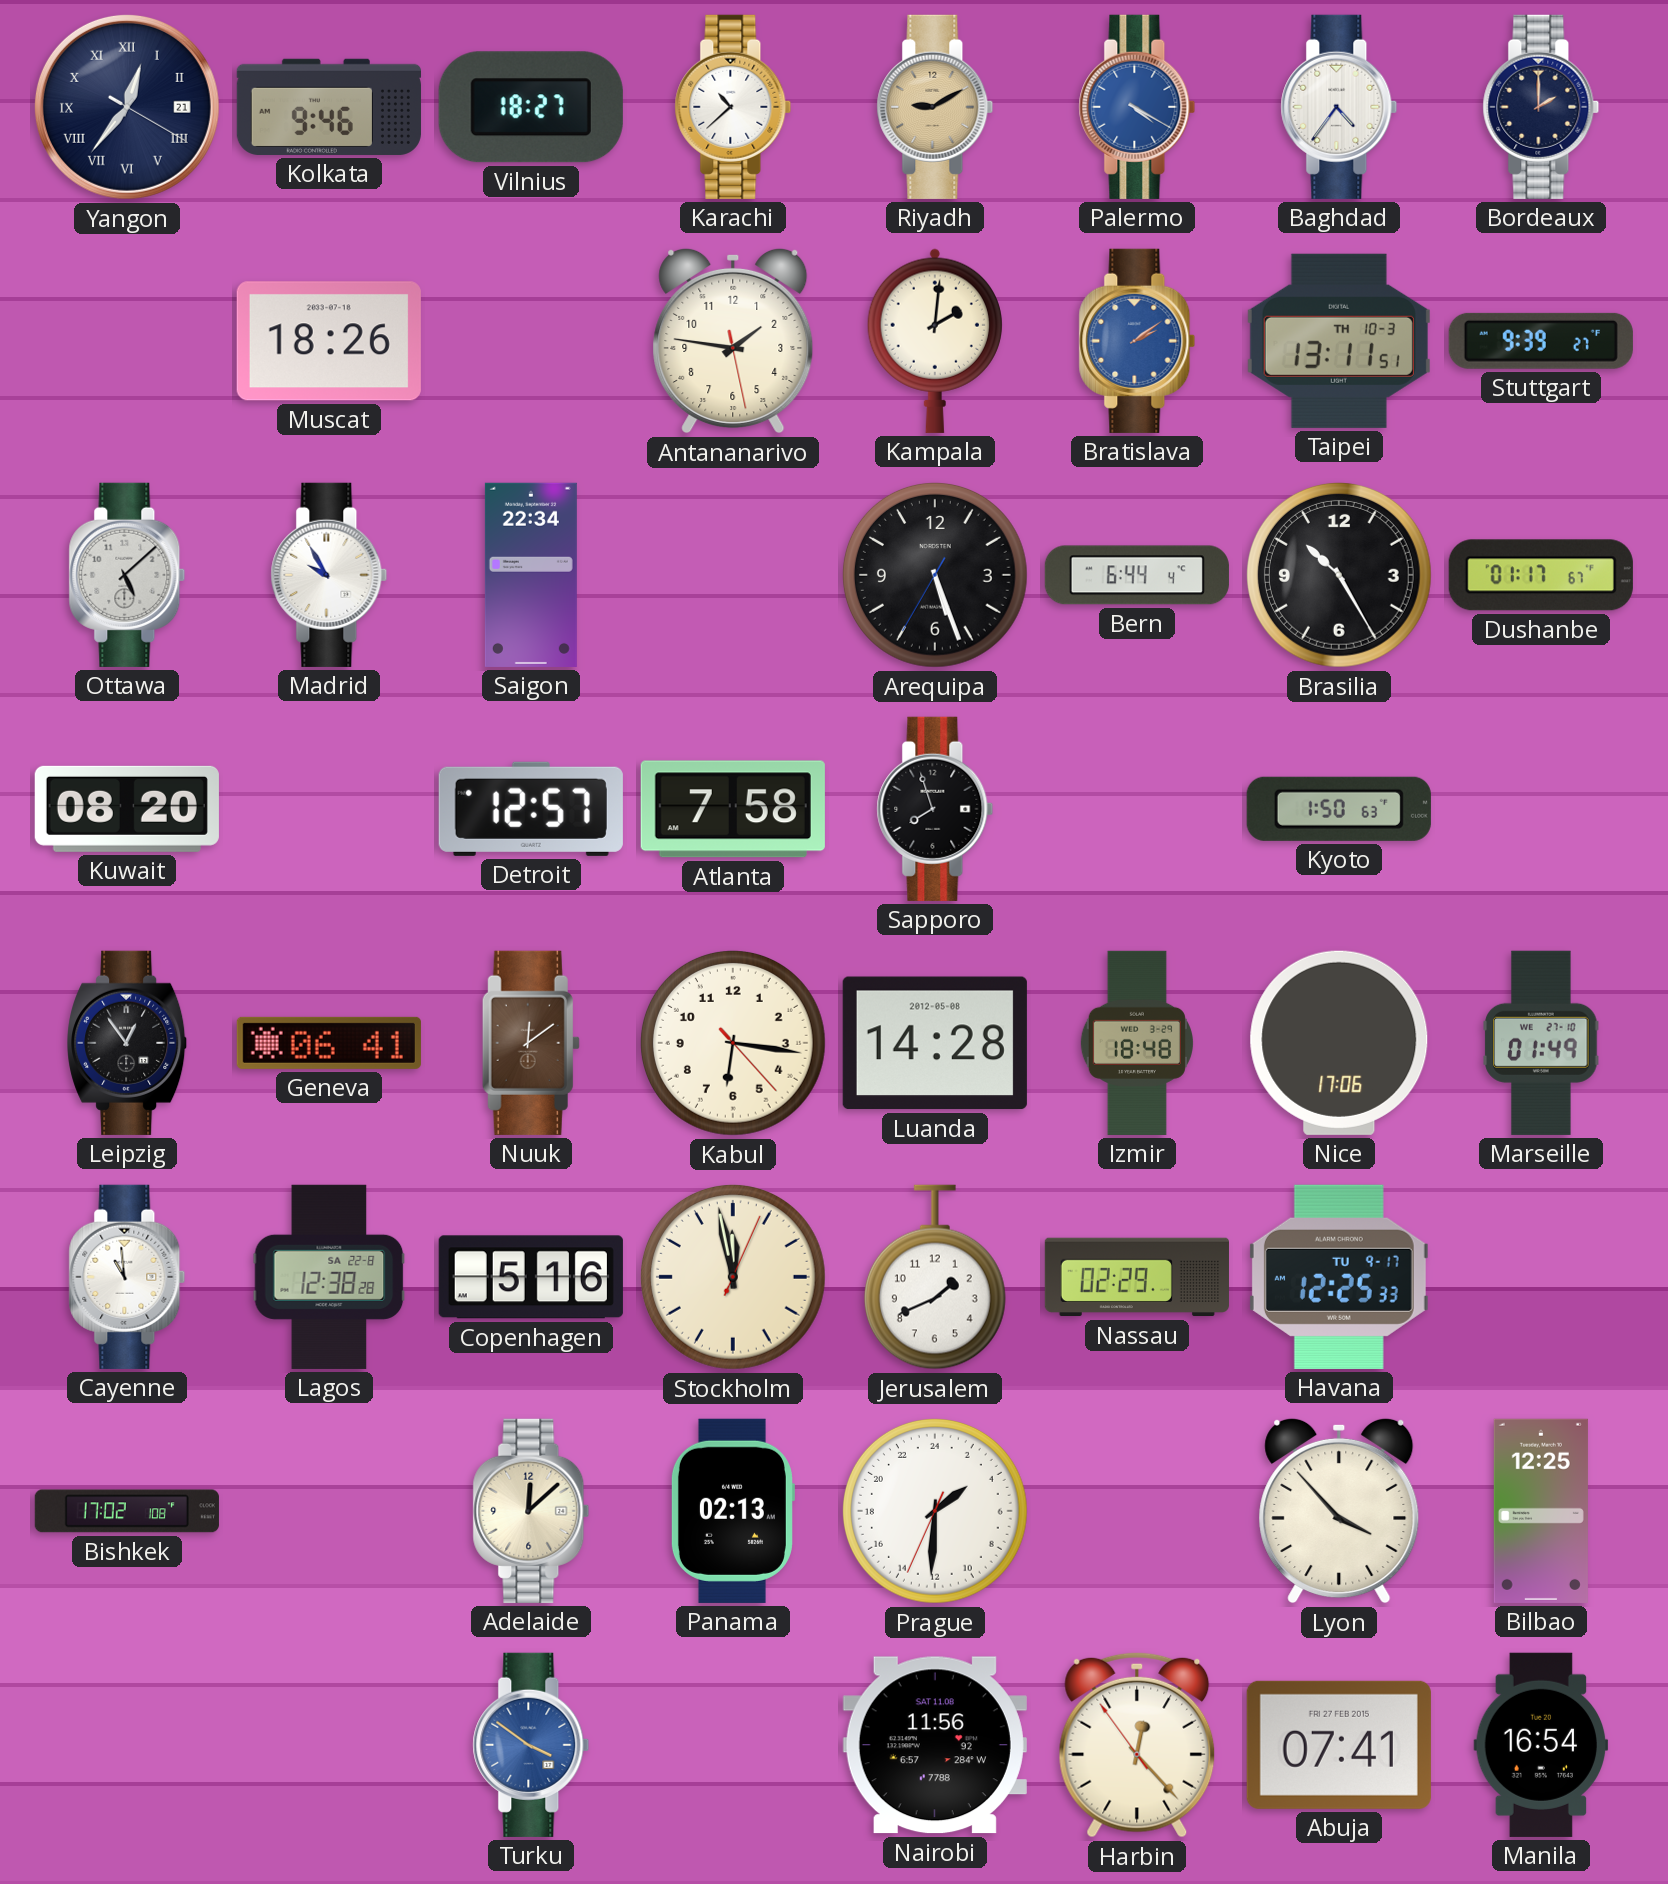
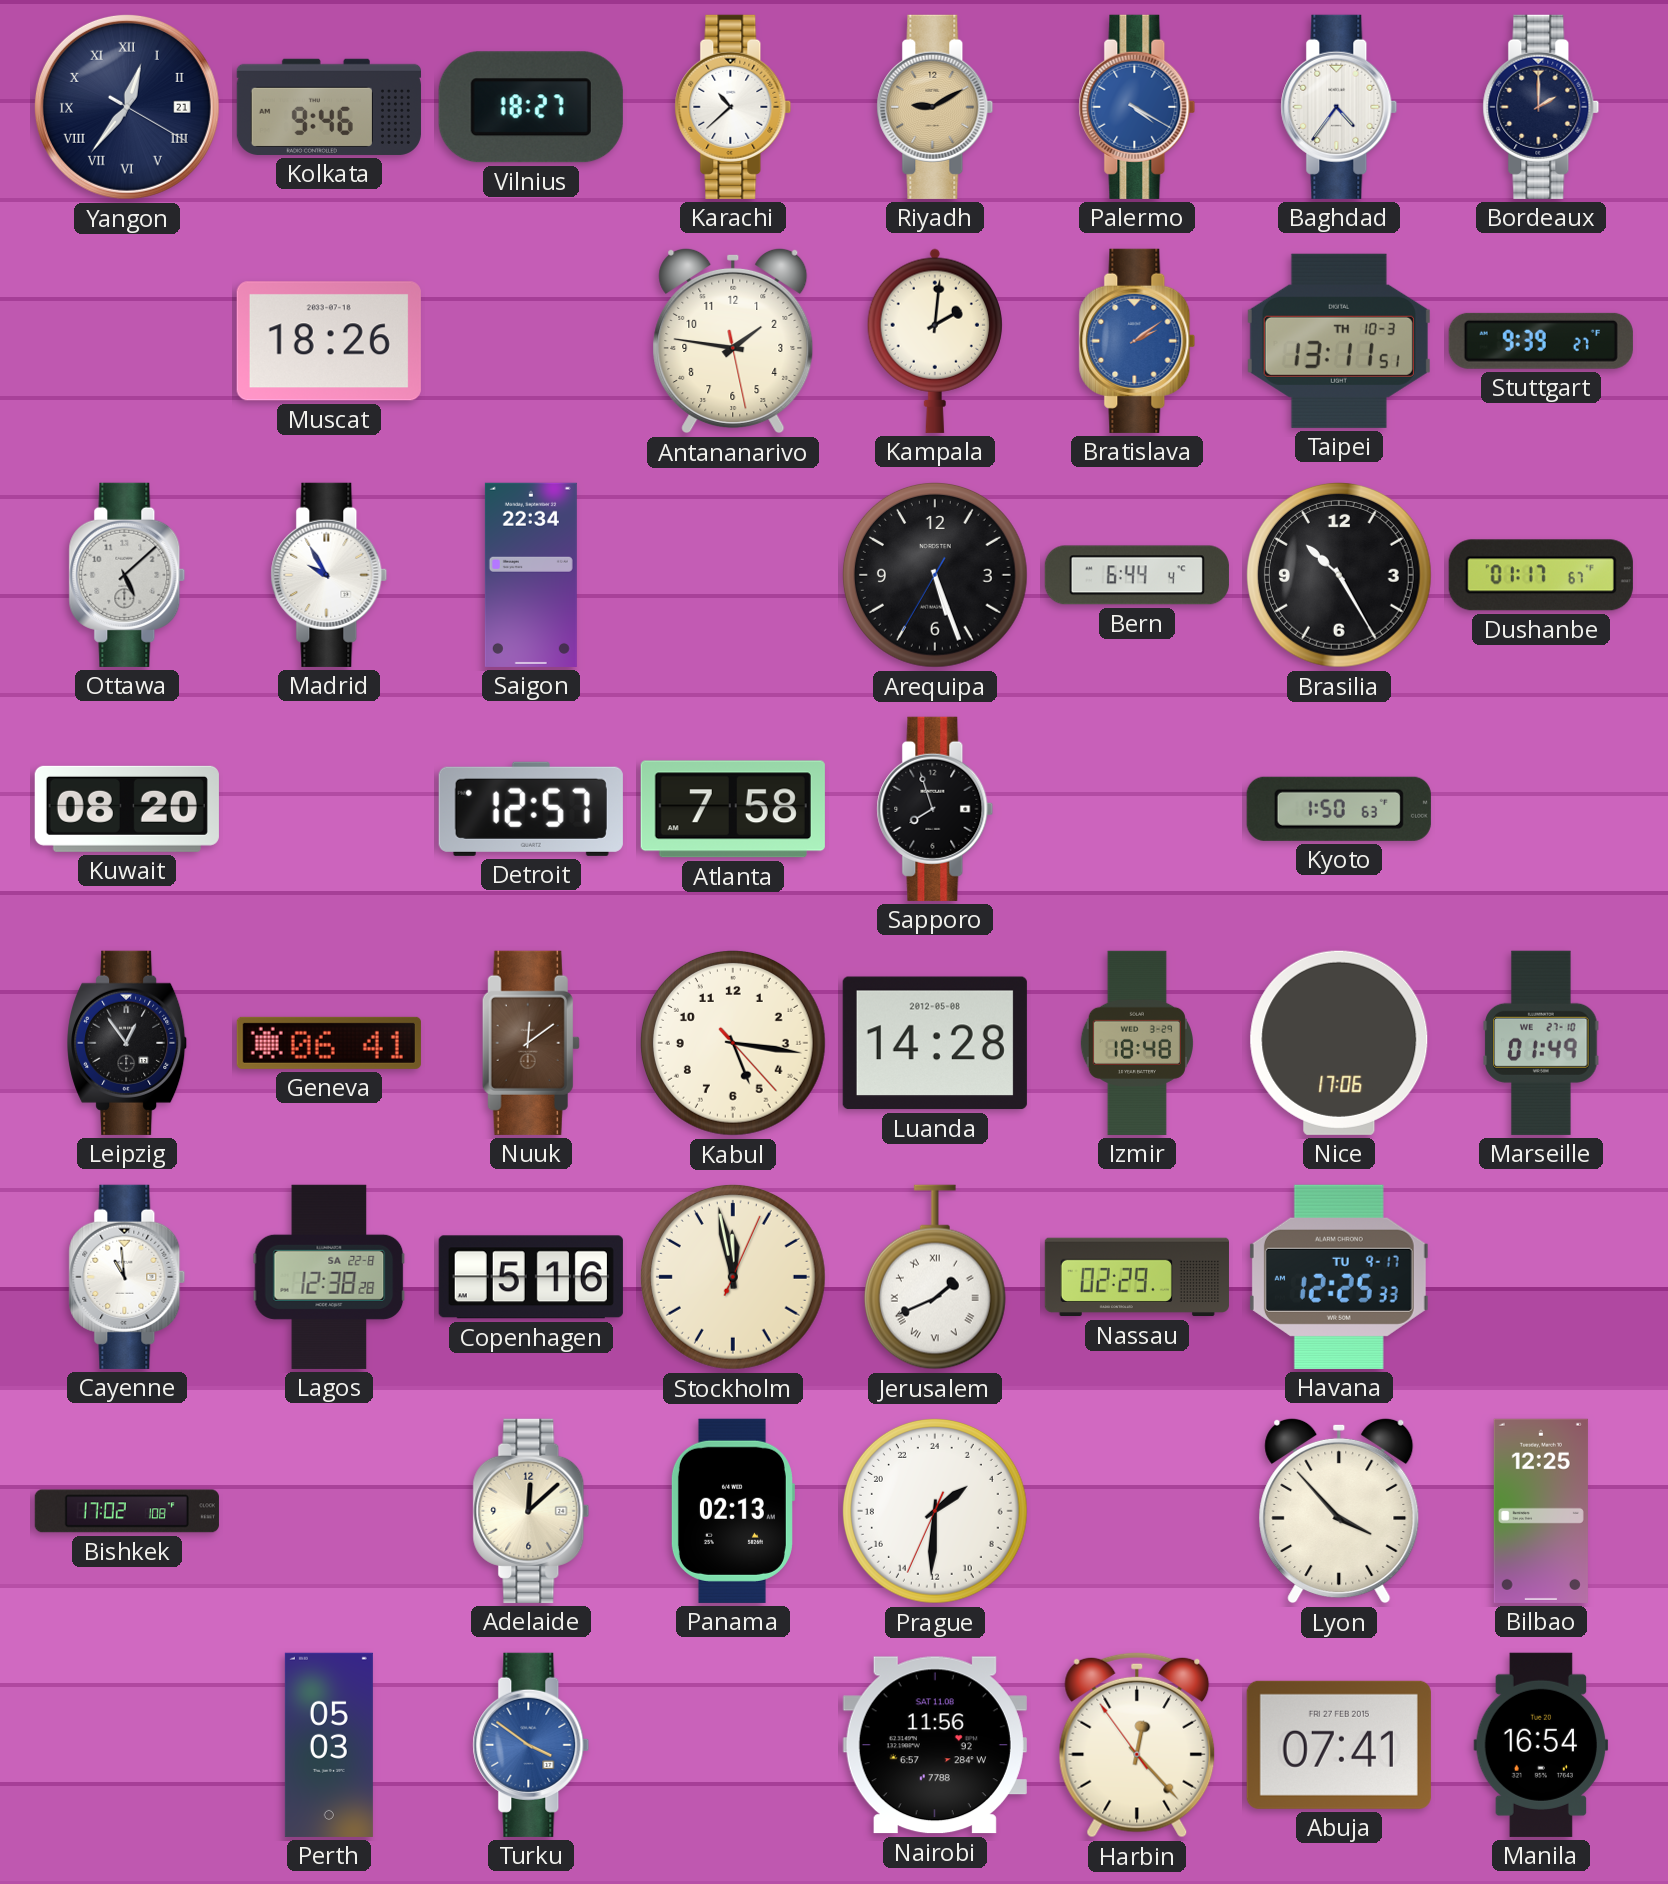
Kabul: 6:16 -> 5:16 (733, 1043)
Jerusalem numerals: Arabic -> Roman (935, 1277)
Perth: none -> 05:03 (329, 1745)
